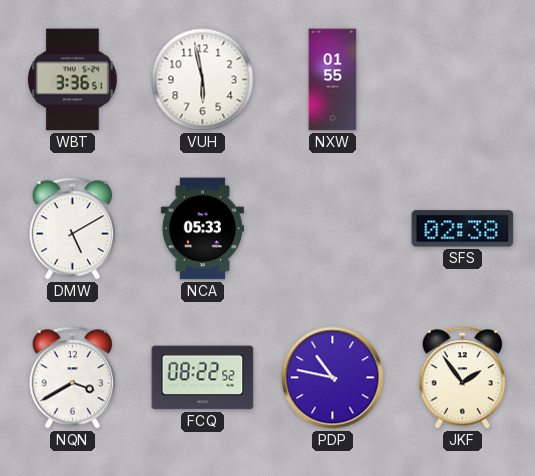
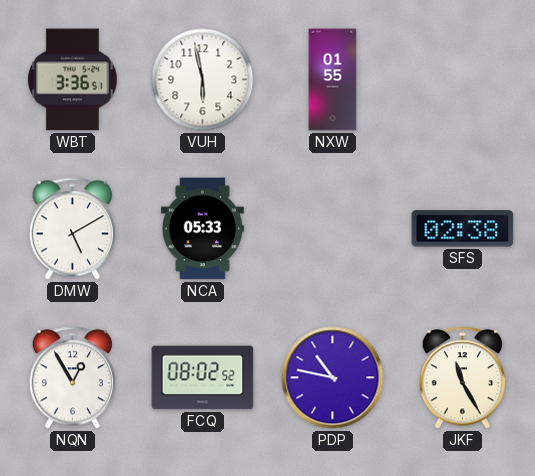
NQN: 3:40 -> 12:55 (72, 378)
FCQ: 08:22 -> 08:02 (203, 378)
JKF: 1:54 -> 11:25 (462, 378)
